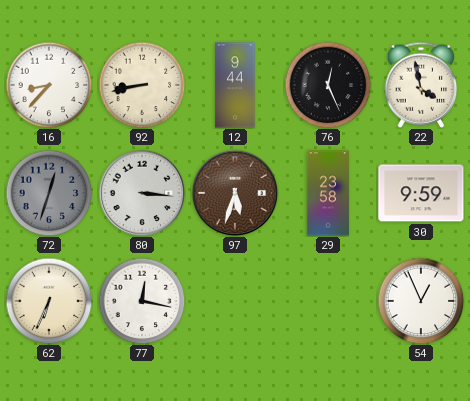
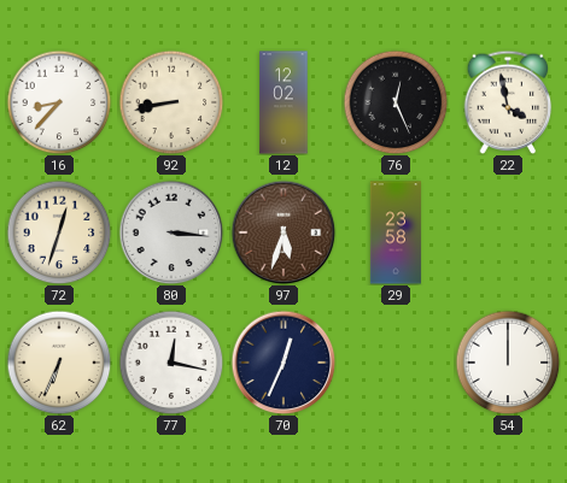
12: 9:44 -> 12:02 (283, 102)
72 dial: grey -> cream (59, 232)
30: 9:59 -> none (421, 193)
70: none -> 12:34 (283, 363)
54: 12:56 -> 12:00 (508, 363)
